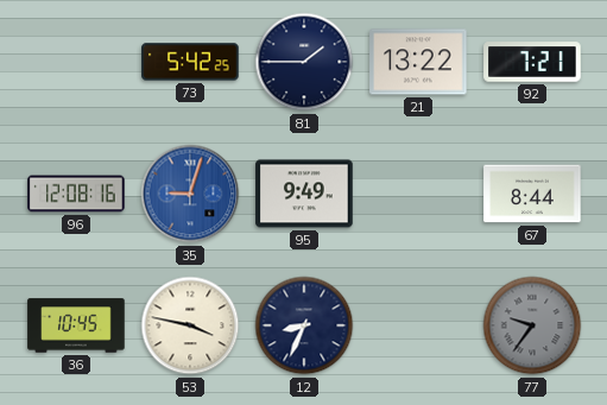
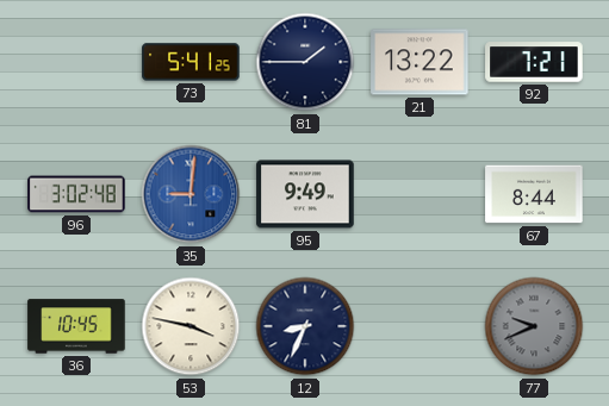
73: 5:42 -> 5:41 (191, 62)
96: 12:08 -> 3:02 (76, 194)
35: 9:03 -> 9:01 (191, 194)
77: 9:36 -> 9:41 (534, 326)
